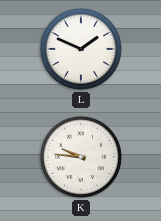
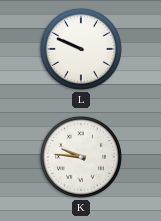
L: 1:49 -> 9:49 (81, 49)
